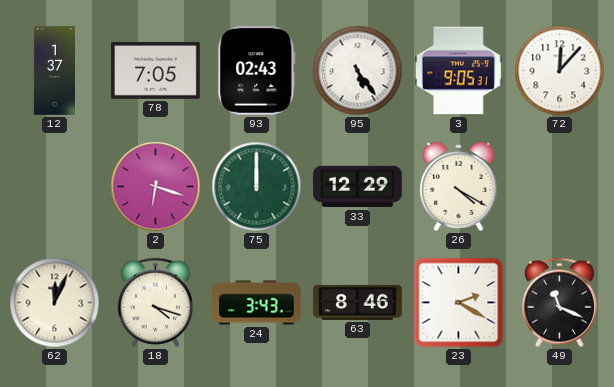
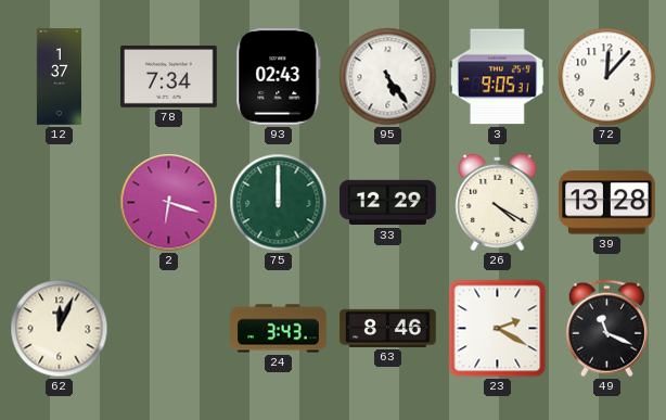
78: 7:05 -> 7:34 (169, 76)
39: none -> 13:28 (607, 203)
18: 4:18 -> none (155, 303)
